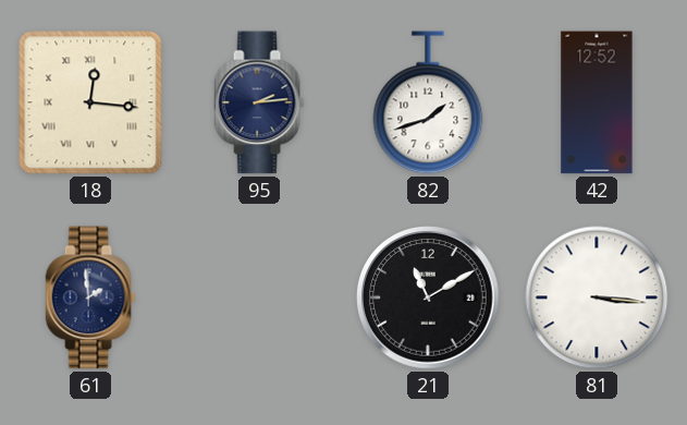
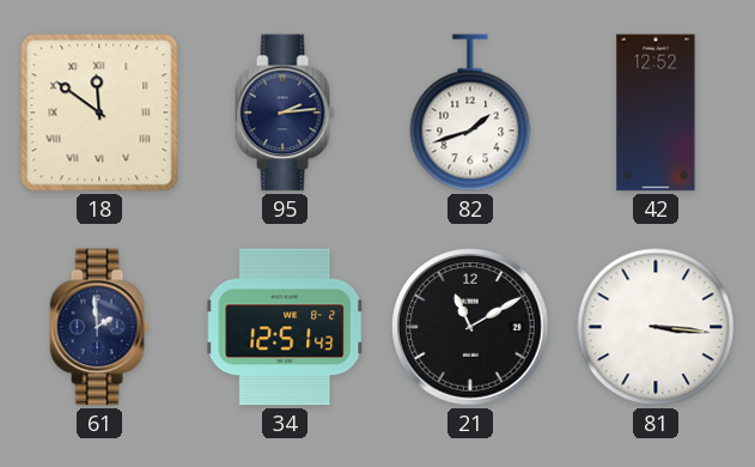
18: 12:16 -> 11:51 (99, 113)
34: none -> 12:51 (286, 327)
